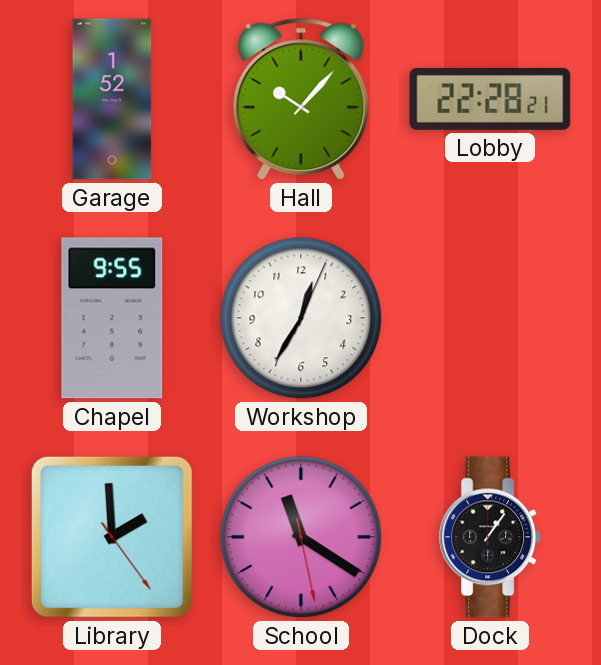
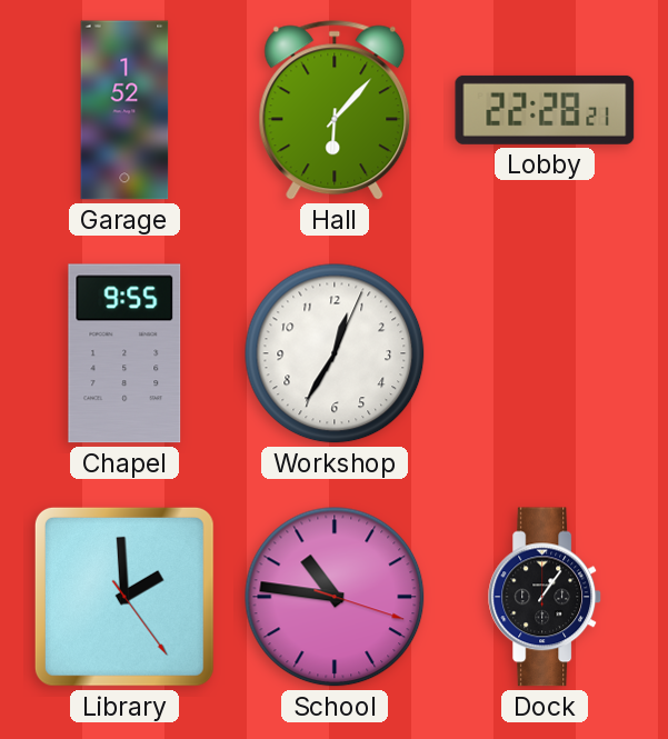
Hall: 10:07 -> 6:07 (335, 110)
School: 11:20 -> 10:46 (335, 597)
